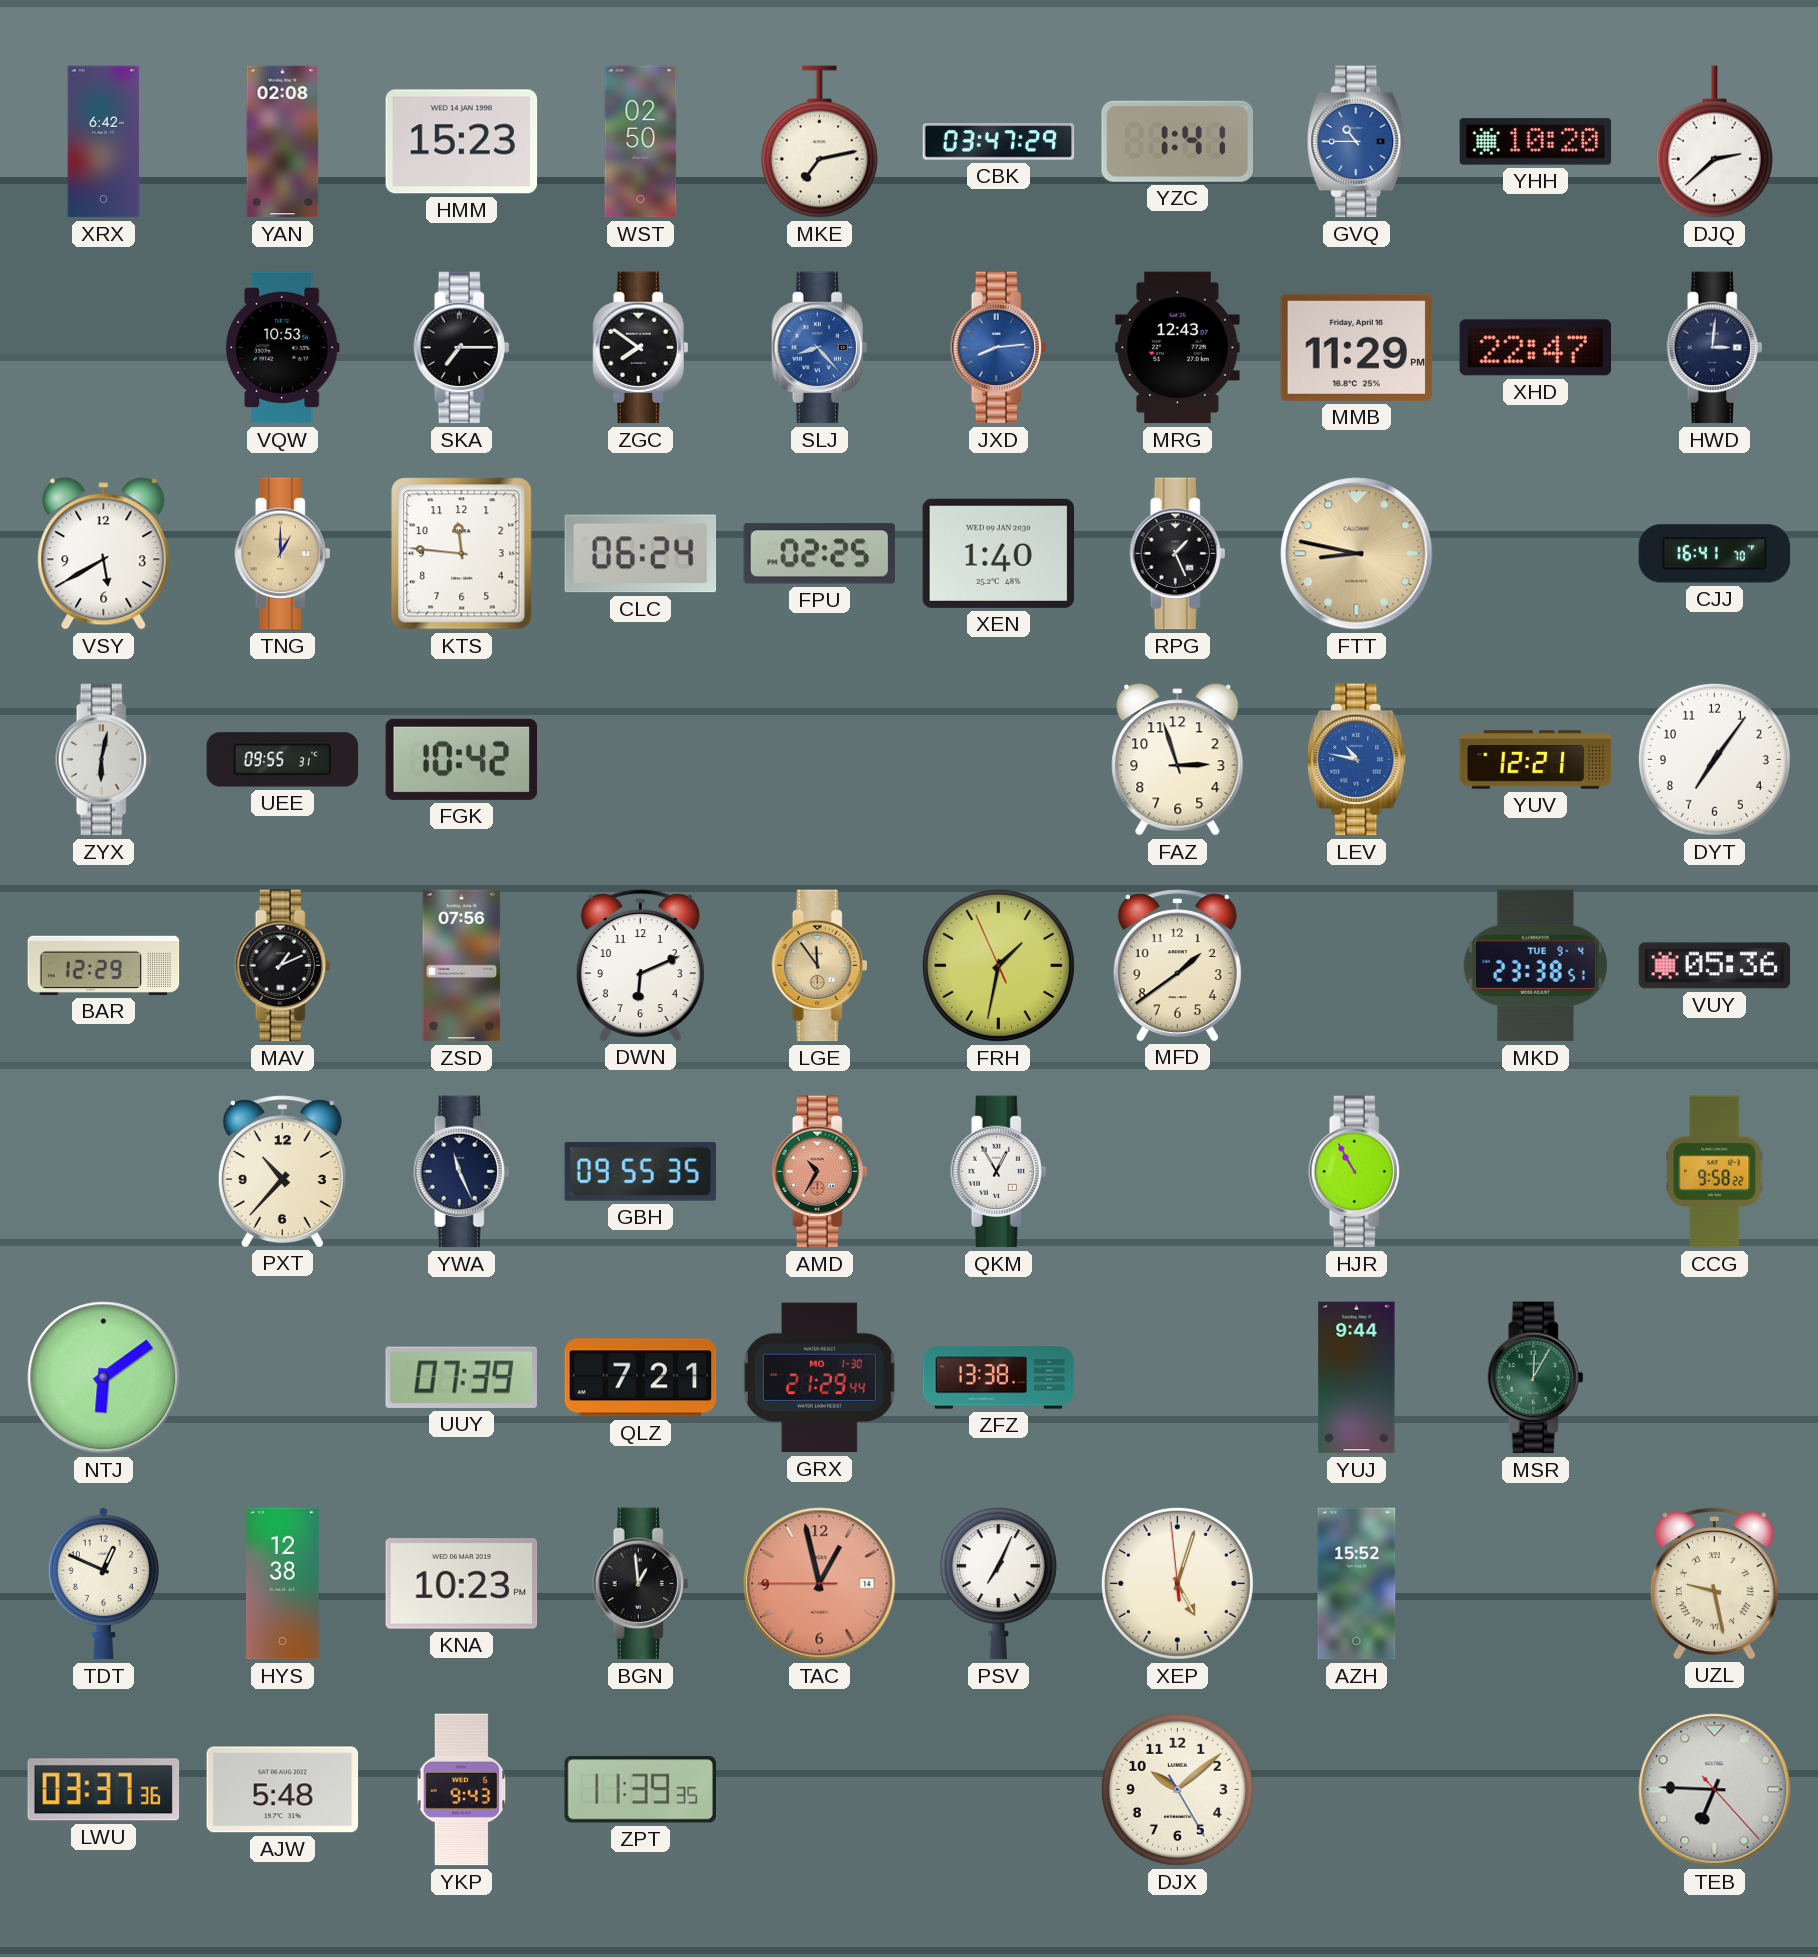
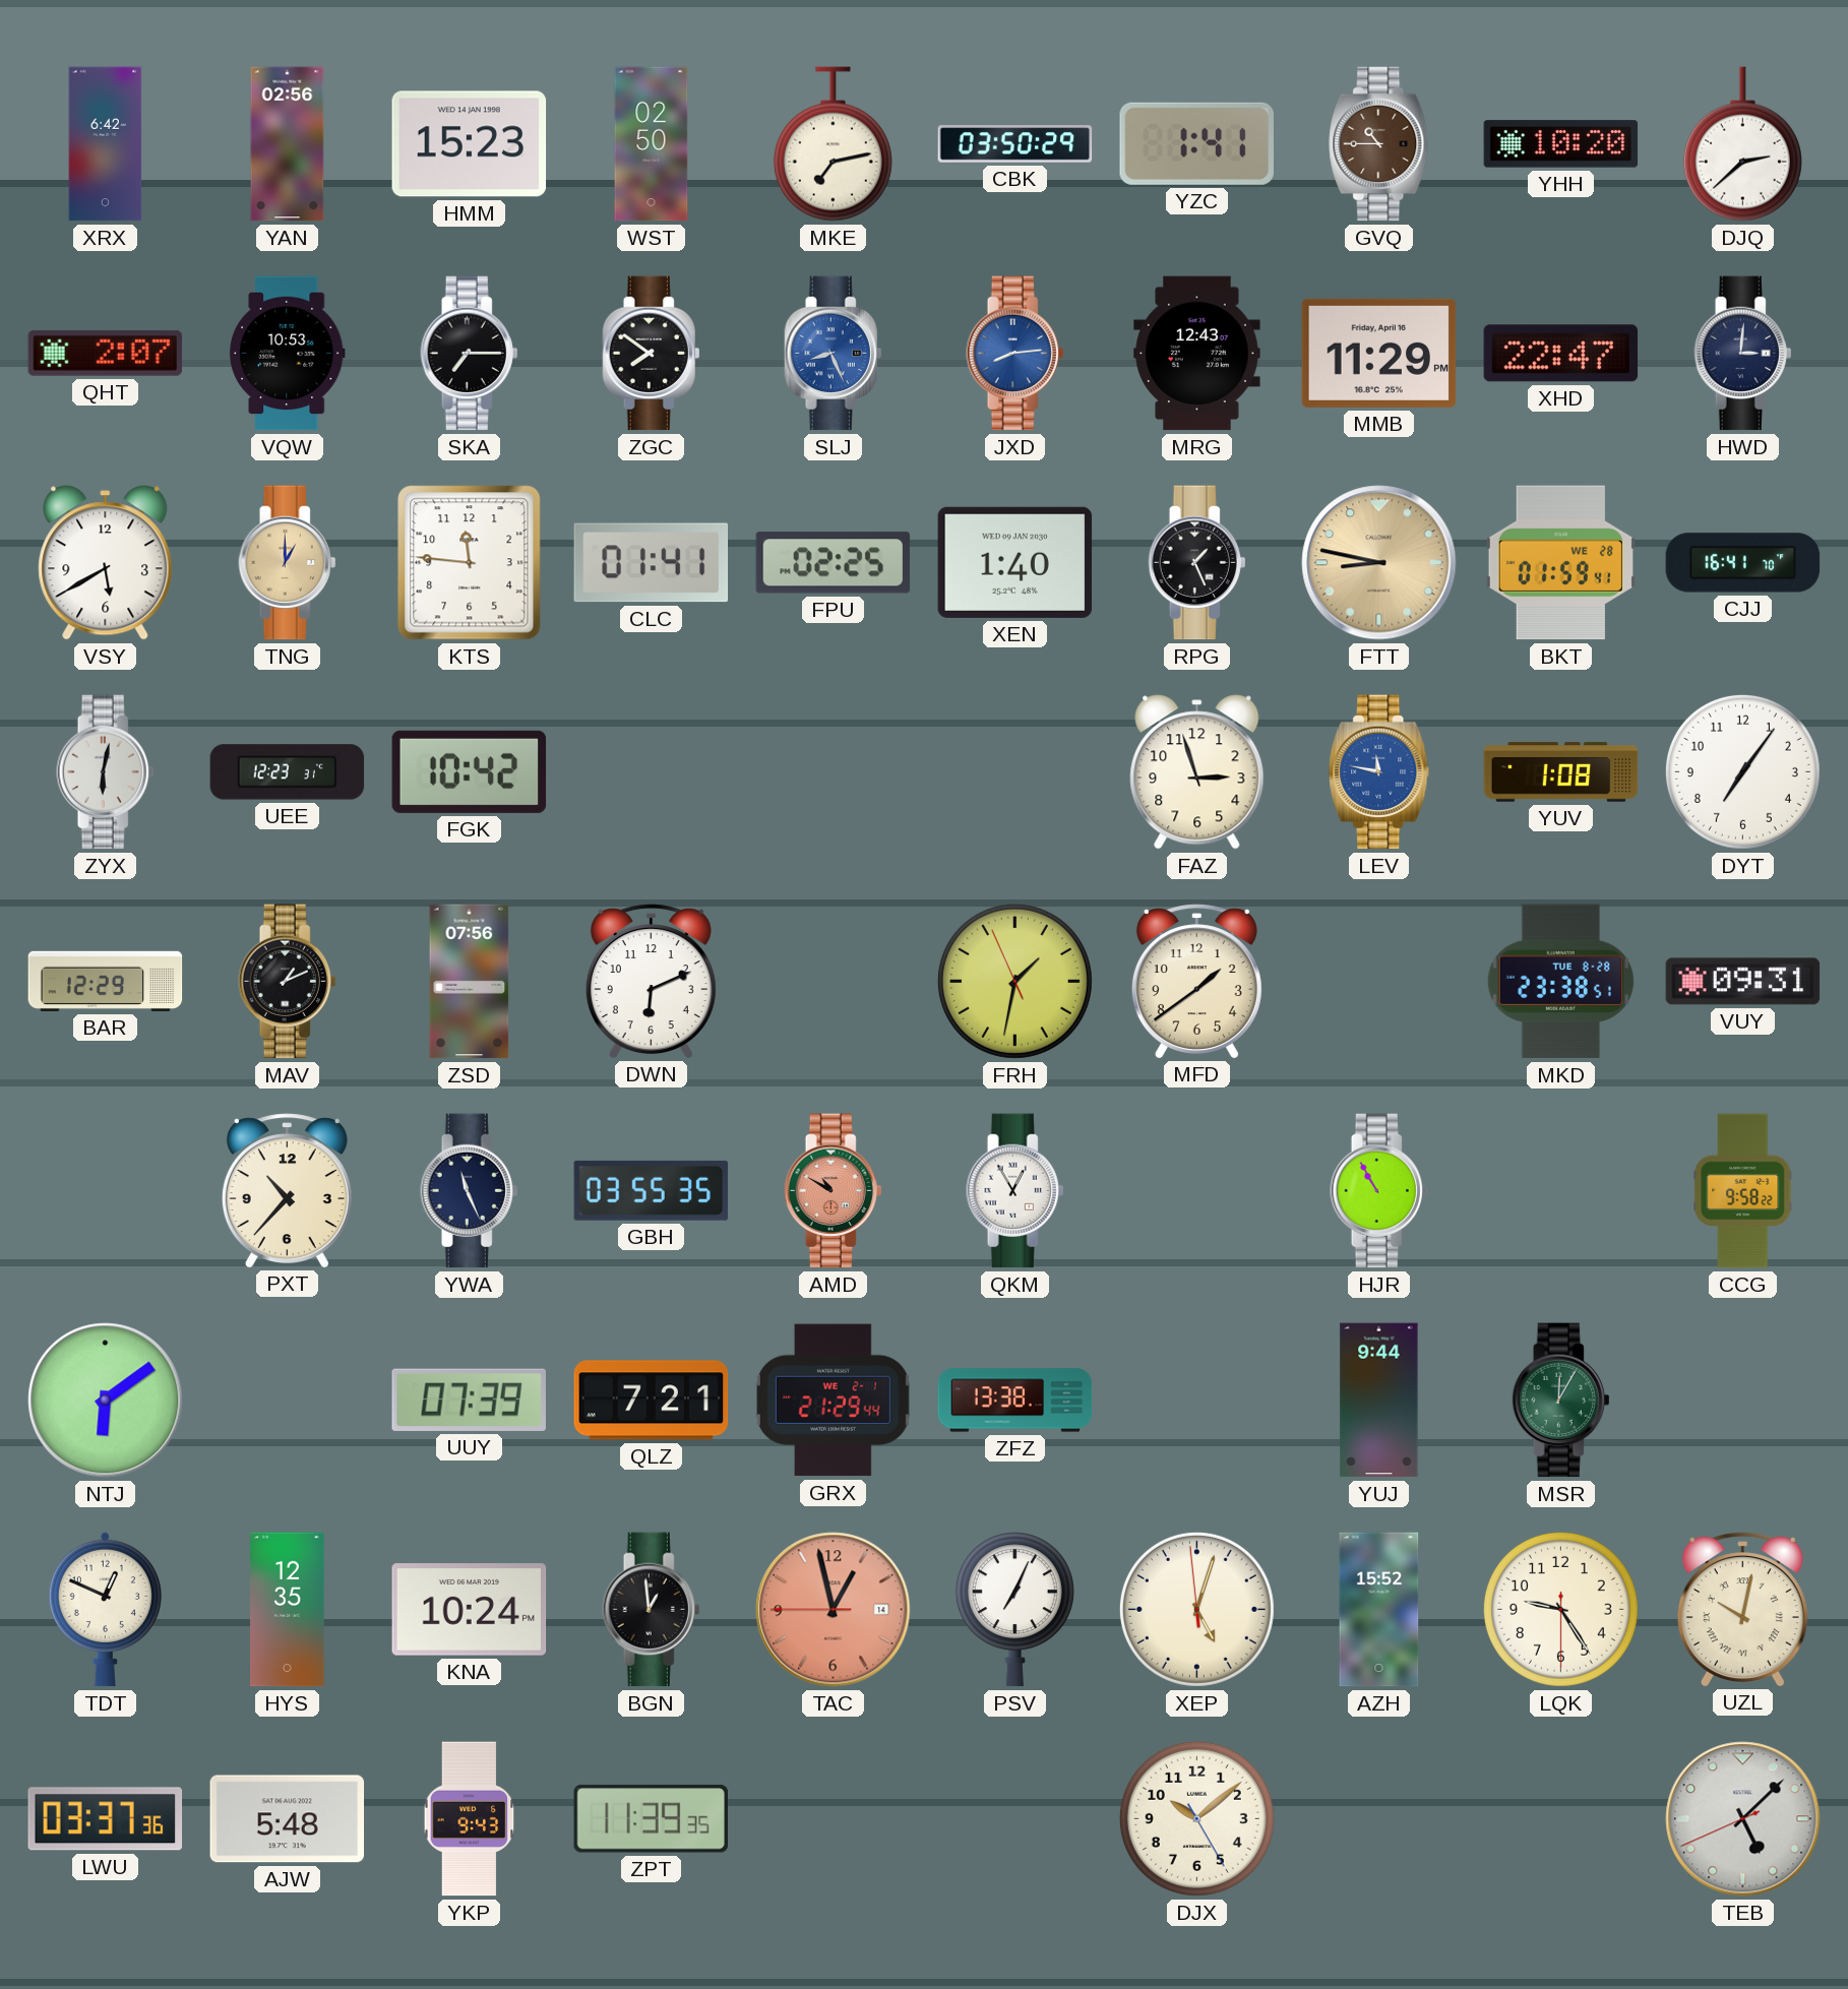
YAN: 02:08 -> 02:56 (288, 144)
CBK: 03:47 -> 03:50 (1015, 144)
GVQ dial: blue -> brown (1379, 144)
QHT: none -> 2:07 (106, 353)
SLJ: 8:23 -> 8:26 (834, 354)
CLC: 06:24 -> 01:41 (652, 563)
BKT: none -> 01:59 (1560, 563)
UEE: 09:55 -> 12:23 (288, 772)
LEV: 10:47 -> 11:47 (1379, 772)
YUV: 12:21 -> 1:08 (1561, 772)
LGE: 11:54 -> none (820, 966)
MKD date: TUE 9-4 -> TUE 8-28 (1560, 982)
VUY: 05:36 -> 09:31 (1743, 982)
GBH: 09:55 -> 03:55 (652, 1190)
AMD: 10:35 -> 10:50 (834, 1191)
GRX date: MO 1-30 -> WE 2-1 (833, 1401)
HYS: 12:38 -> 12:35 (288, 1610)
KNA: 10:23 -> 10:24 (470, 1610)
LQK: none -> 9:24 (1560, 1609)
UZL: 9:28 -> 10:02 (1742, 1609)
TEB: 6:45 -> 5:07 (1743, 1819)
